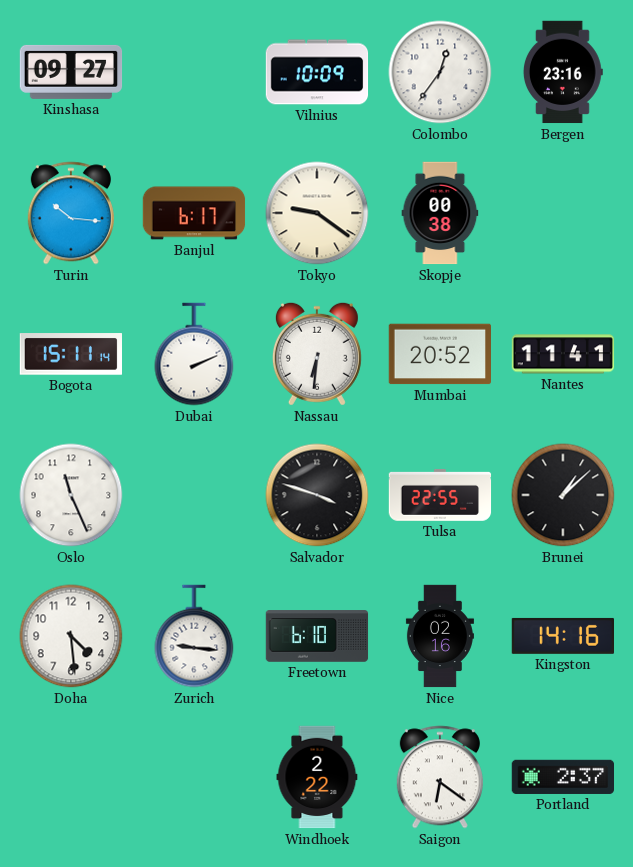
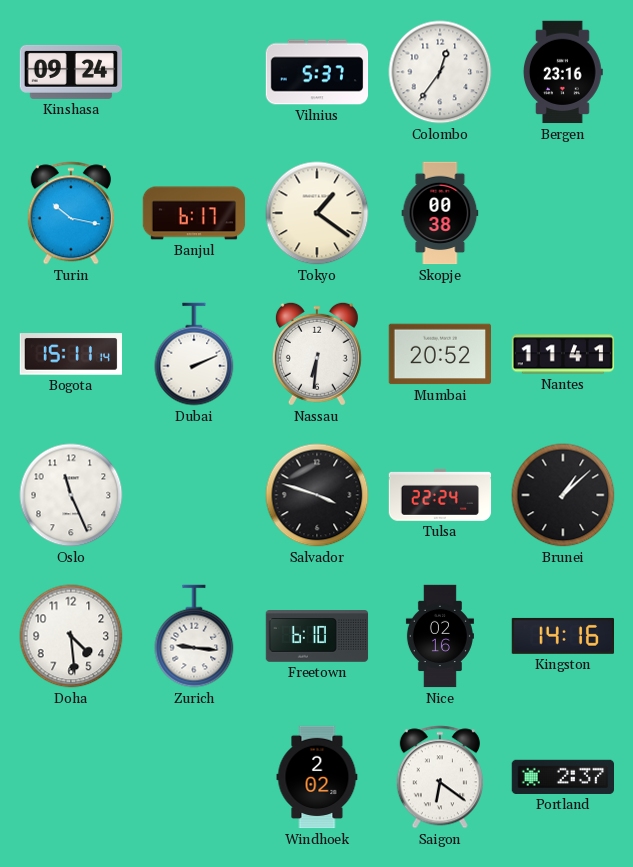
Kinshasa: 09:27 -> 09:24 (71, 72)
Vilnius: 10:09 -> 5:37 (317, 72)
Turin: 10:16 -> 10:17 (71, 213)
Tokyo: 9:21 -> 1:21 (317, 213)
Tulsa: 22:55 -> 22:24 (440, 495)
Windhoek: 2:22 -> 2:02 (317, 777)
